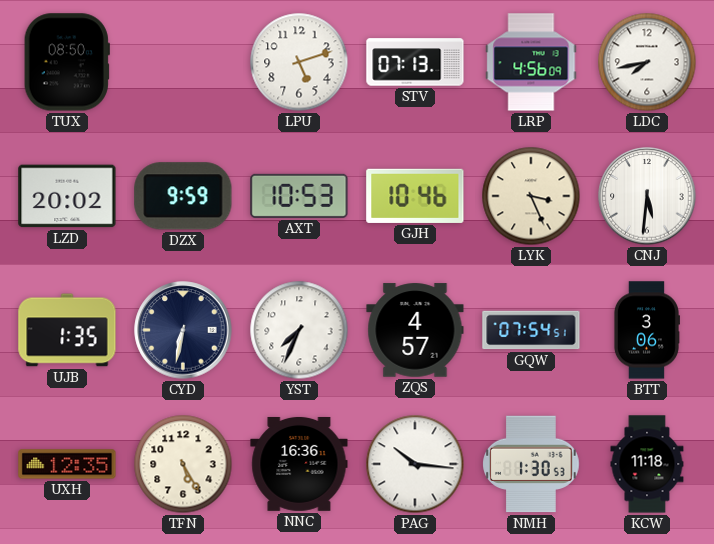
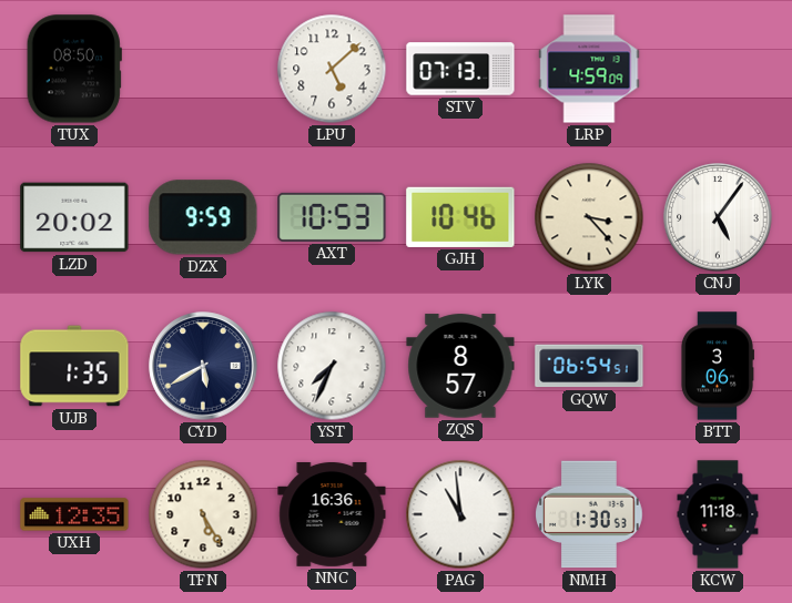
LPU: 5:12 -> 5:08 (332, 69)
LRP: 4:56 -> 4:59 (589, 69)
LDC: 7:43 -> none (647, 62)
LYK: 3:26 -> 3:23 (589, 217)
CNJ: 5:31 -> 5:06 (718, 217)
CYD: 6:32 -> 5:40 (203, 366)
ZQS: 4:57 -> 8:57 (460, 366)
GQW: 07:54 -> 06:54 (589, 366)
PAG: 10:16 -> 10:59 (460, 514)
